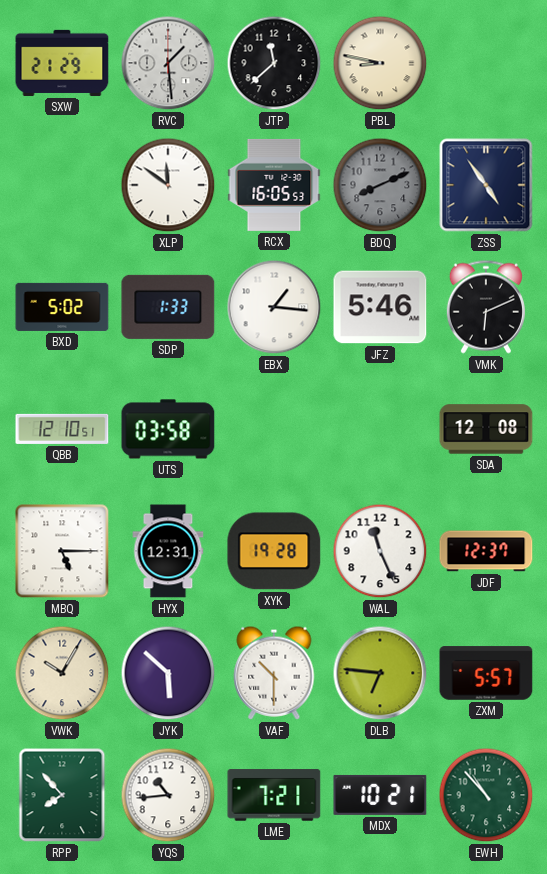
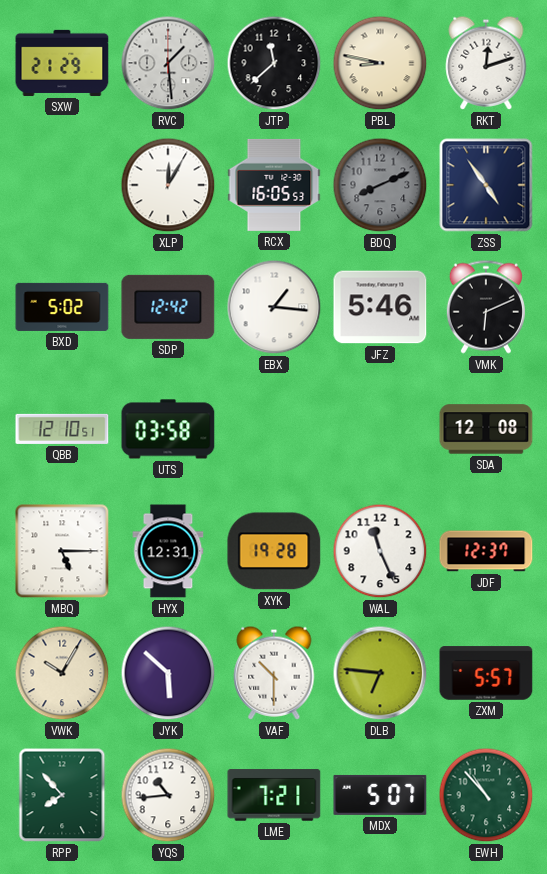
RKT: none -> 12:12 (486, 63)
XLP: 11:51 -> 12:05 (168, 185)
SDP: 1:33 -> 12:42 (168, 307)
MDX: 10:21 -> 5:07 (380, 795)
